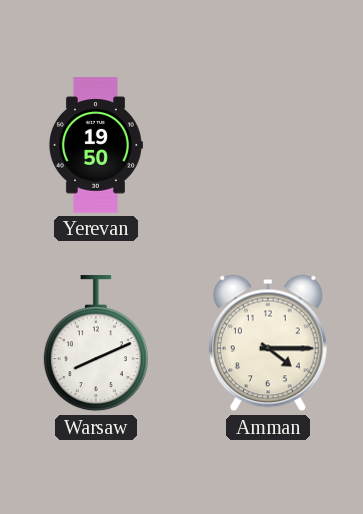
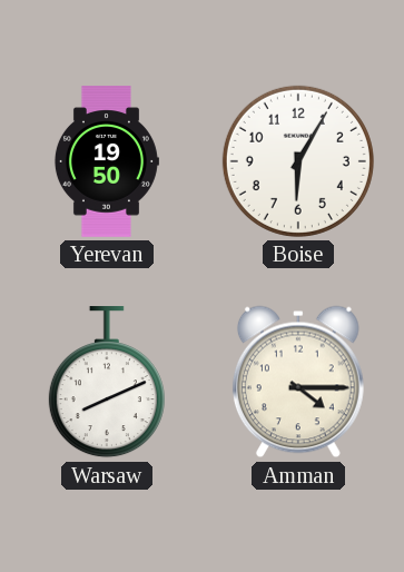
Boise: none -> 6:05 (298, 161)
